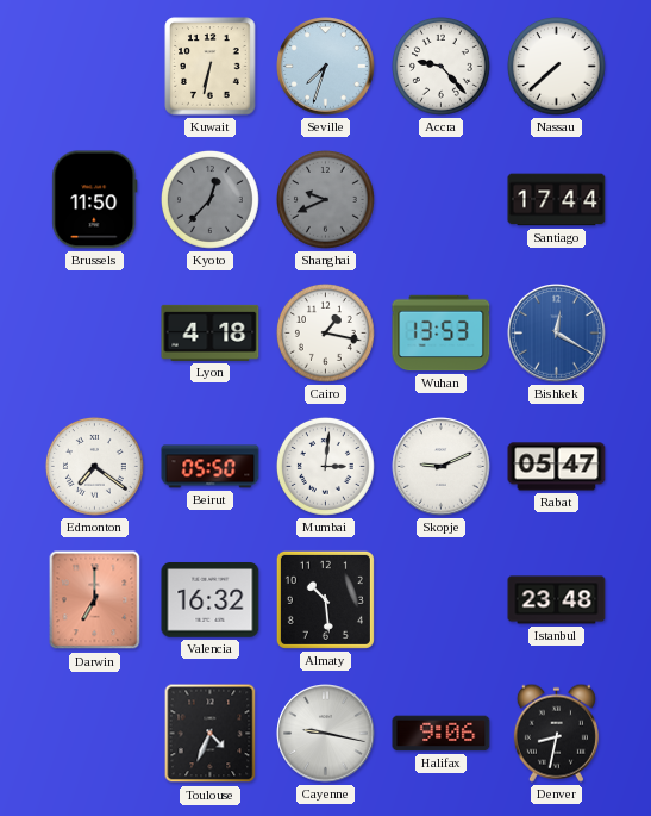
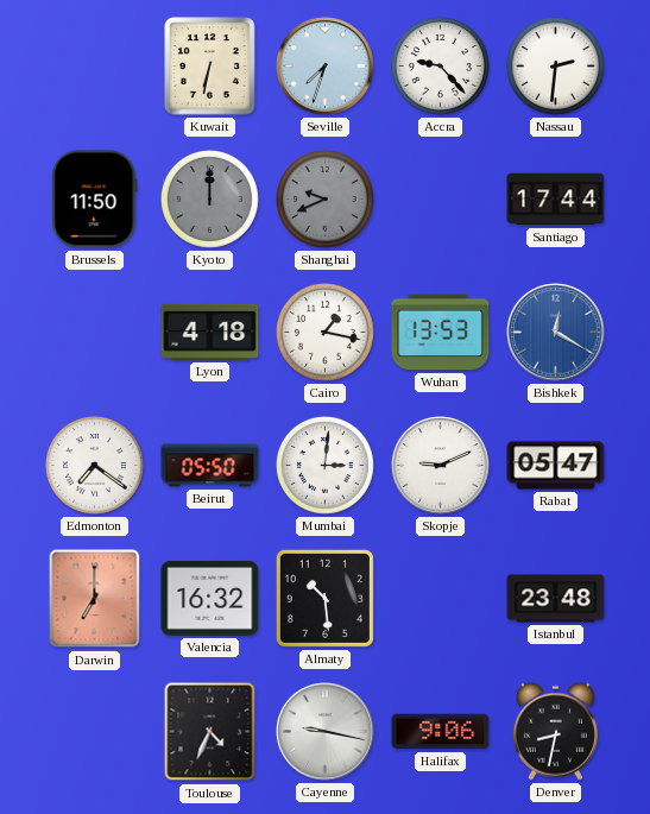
Nassau: 7:38 -> 2:31 (555, 65)
Kyoto: 12:37 -> 12:00 (209, 198)
